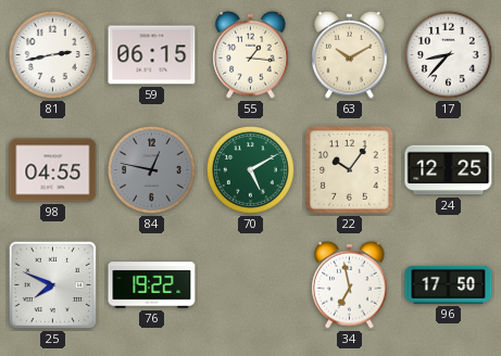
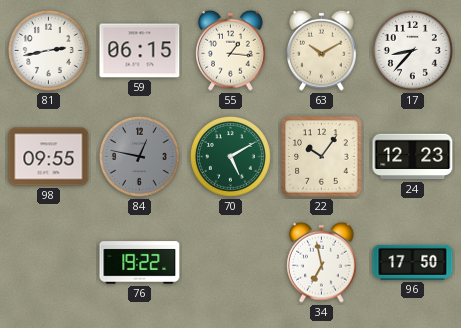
98: 04:55 -> 09:55 (49, 157)
24: 12:25 -> 12:23 (413, 157)
25: 7:49 -> none (53, 285)
